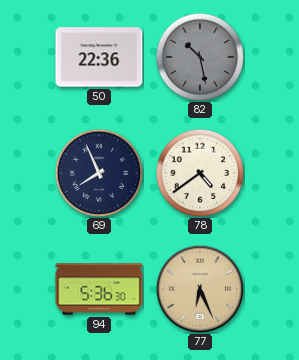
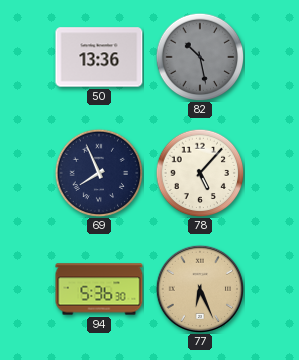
50: 22:36 -> 13:36 (99, 57)
78: 4:39 -> 5:07 (200, 173)
